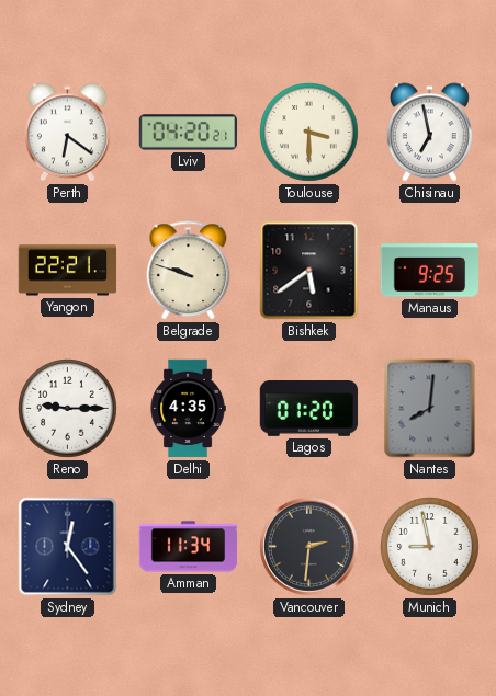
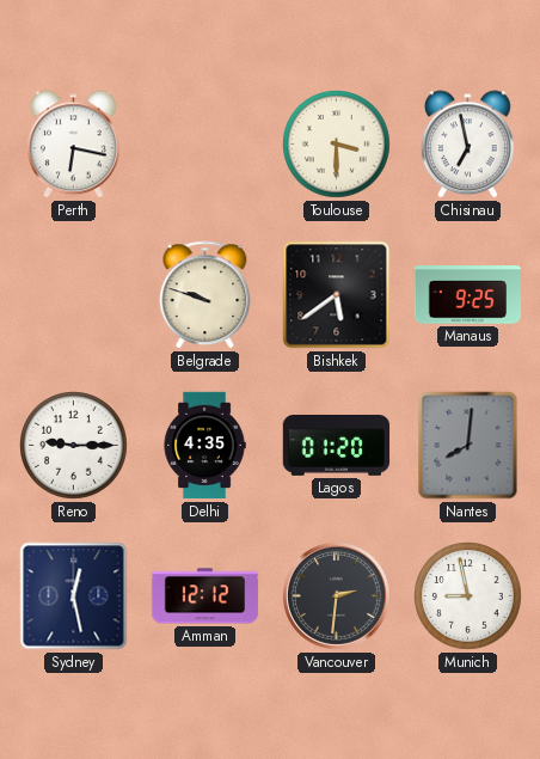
Perth: 6:21 -> 6:17 (73, 145)
Lviv: 04:20 -> none (188, 133)
Yangon: 22:21 -> none (68, 271)
Sydney: 12:24 -> 12:28 (74, 596)
Amman: 11:34 -> 12:12 (205, 596)
